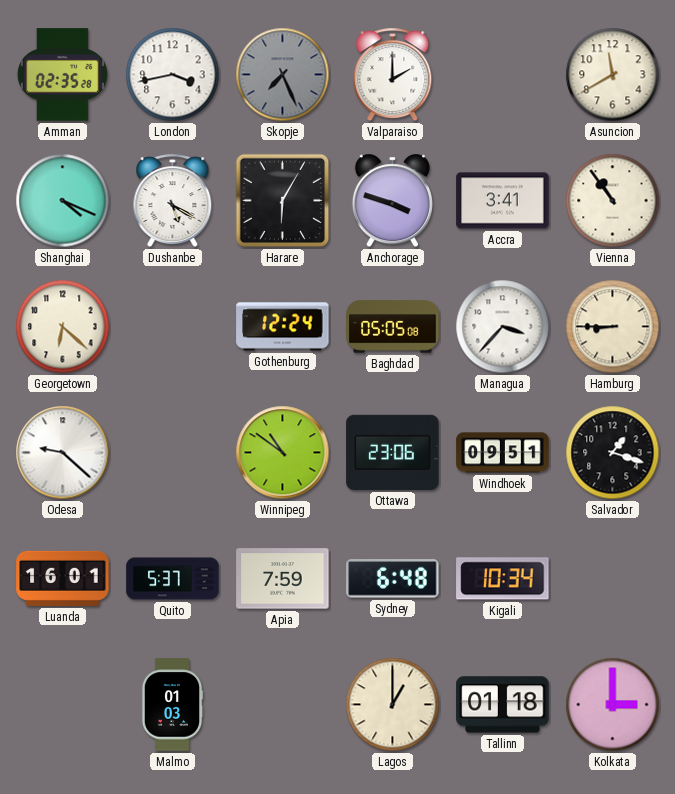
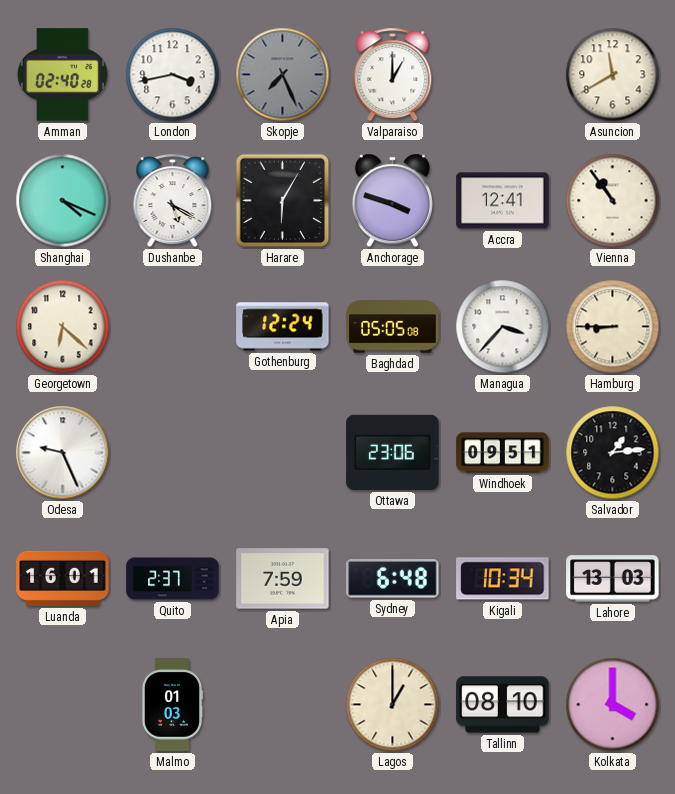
Amman: 02:35 -> 02:40 (62, 75)
Valparaiso: 2:00 -> 1:00 (393, 75)
Accra: 3:41 -> 12:41 (503, 201)
Odesa: 9:22 -> 9:26 (63, 453)
Winnipeg: 10:51 -> none (283, 453)
Salvador: 1:18 -> 1:14 (613, 453)
Quito: 5:37 -> 2:37 (173, 579)
Lahore: none -> 13:03 (613, 579)
Tallinn: 01:18 -> 08:10 (503, 705)
Kolkata: 3:00 -> 4:00 (613, 705)
